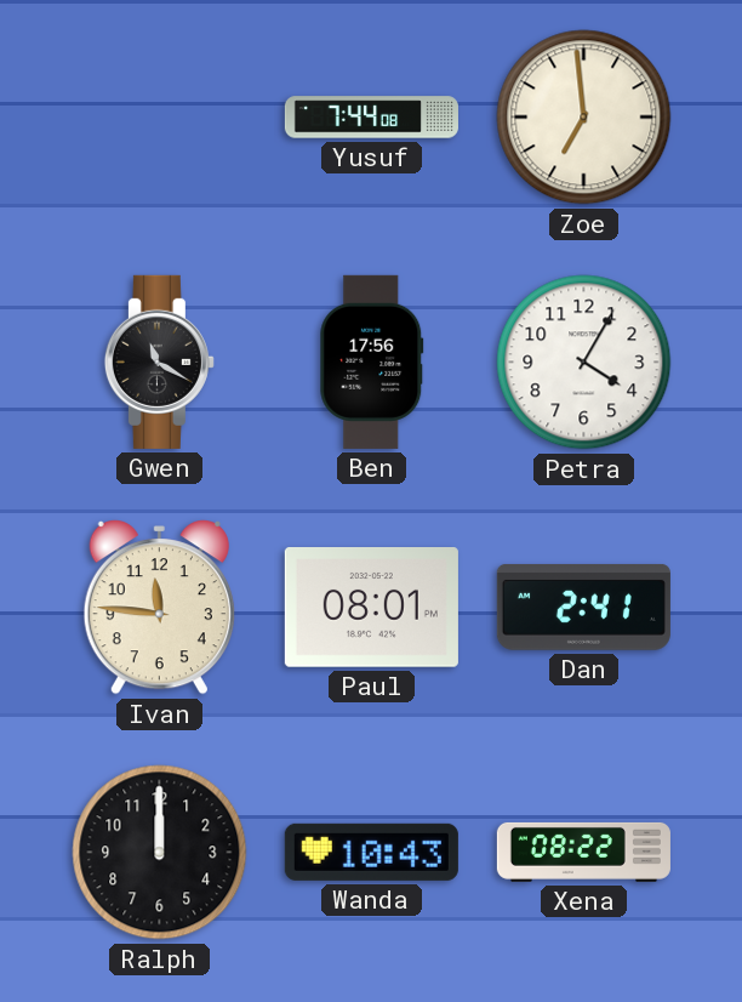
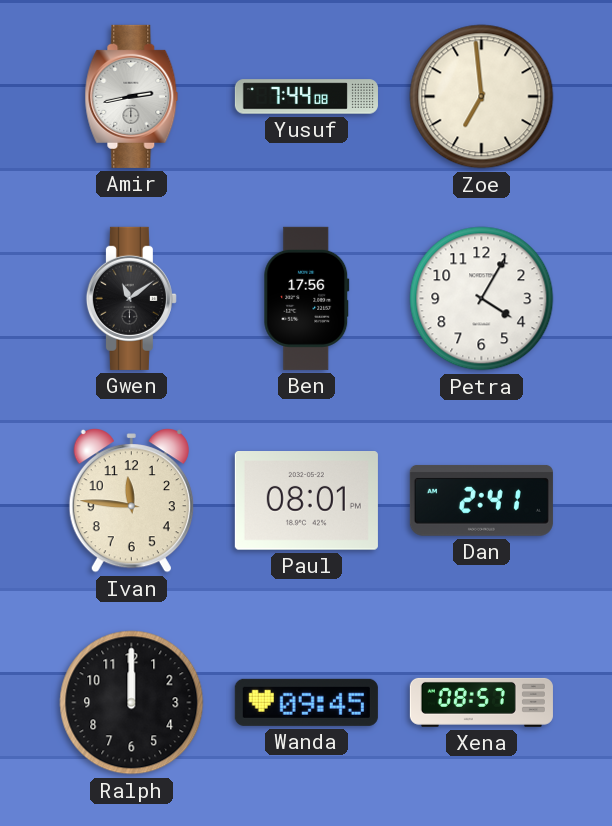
Amir: none -> 2:43 (132, 96)
Gwen: 11:20 -> 11:09 (131, 298)
Wanda: 10:43 -> 09:45 (306, 702)
Xena: 08:22 -> 08:57 (481, 702)
